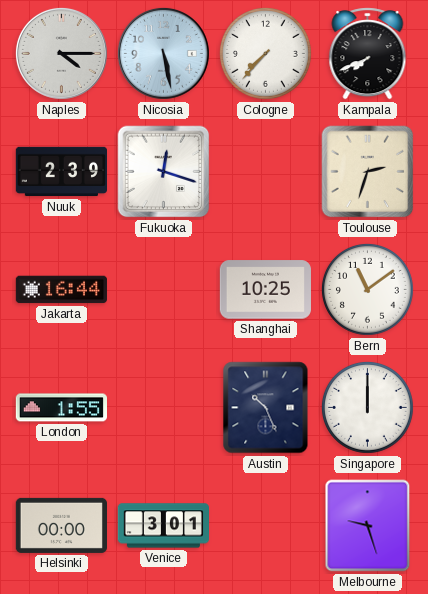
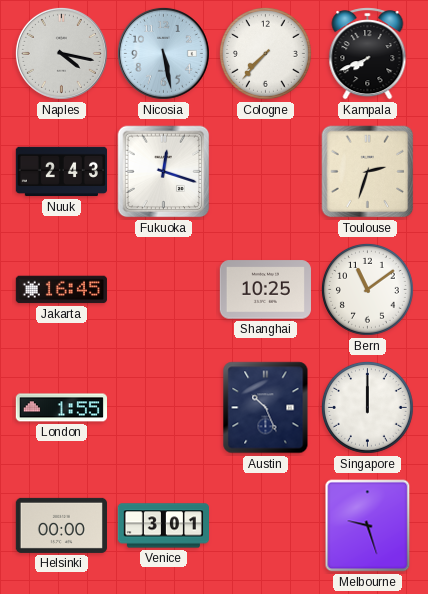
Naples: 4:15 -> 4:17 (61, 53)
Nuuk: 2:39 -> 2:43 (61, 172)
Jakarta: 16:44 -> 16:45 (61, 290)
